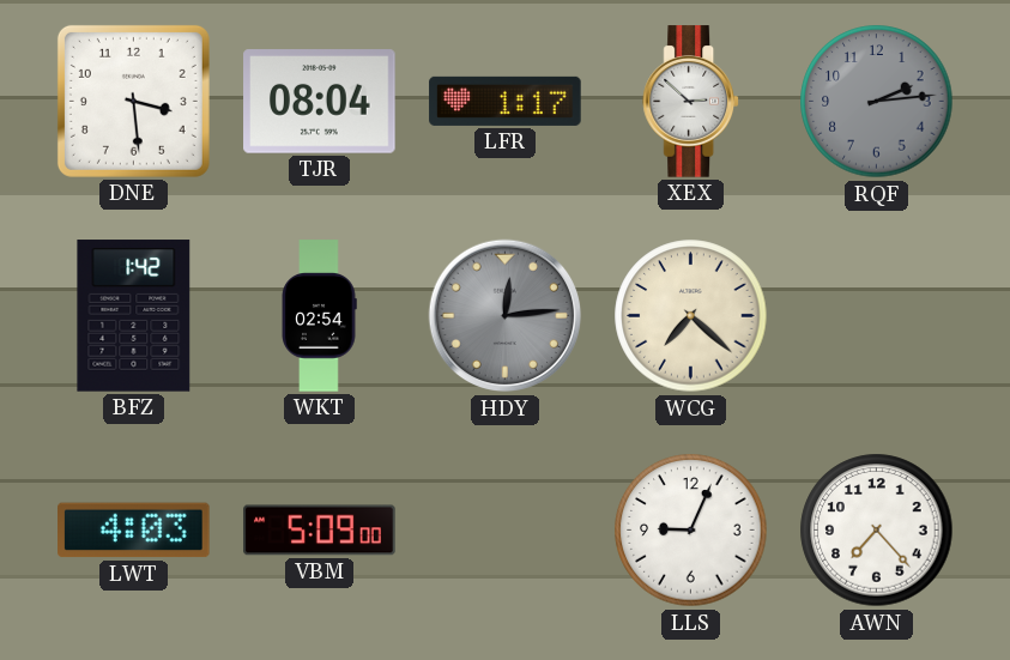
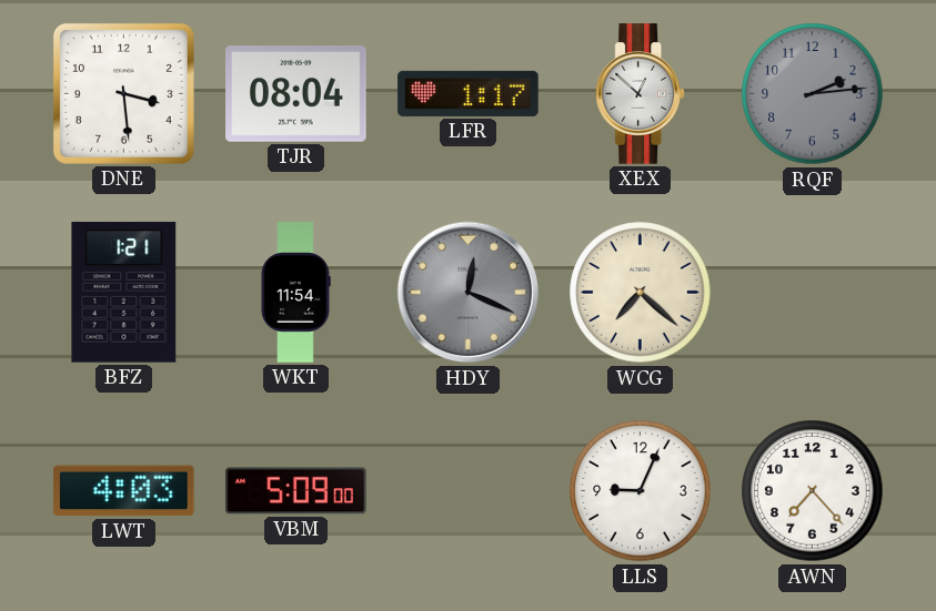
XEX: 2:52 -> 12:52 (641, 94)
BFZ: 1:42 -> 1:21 (124, 293)
WKT: 02:54 -> 11:54 (295, 293)
HDY: 12:14 -> 12:19 (469, 293)
